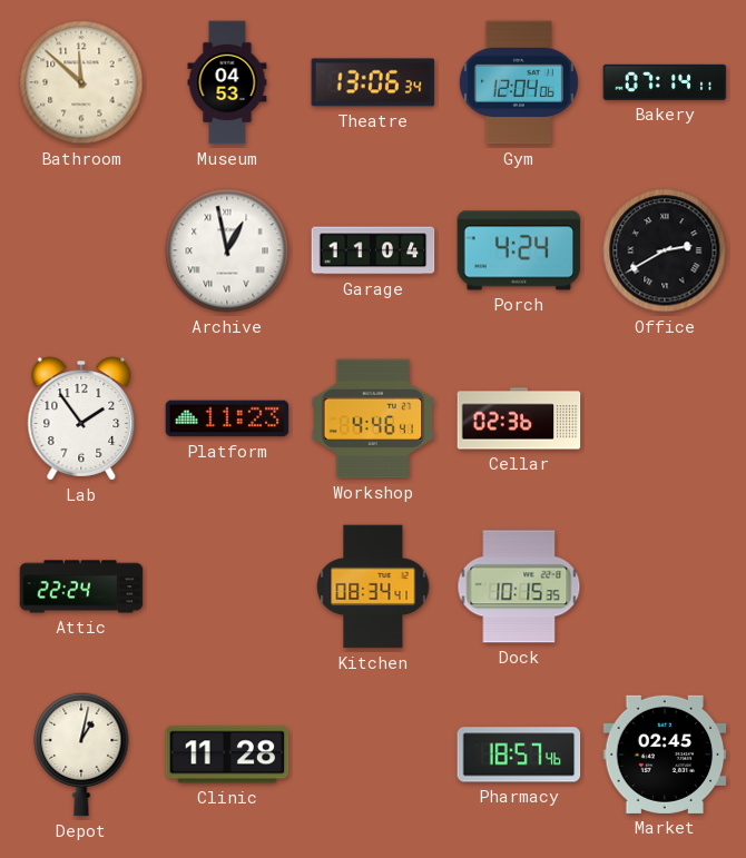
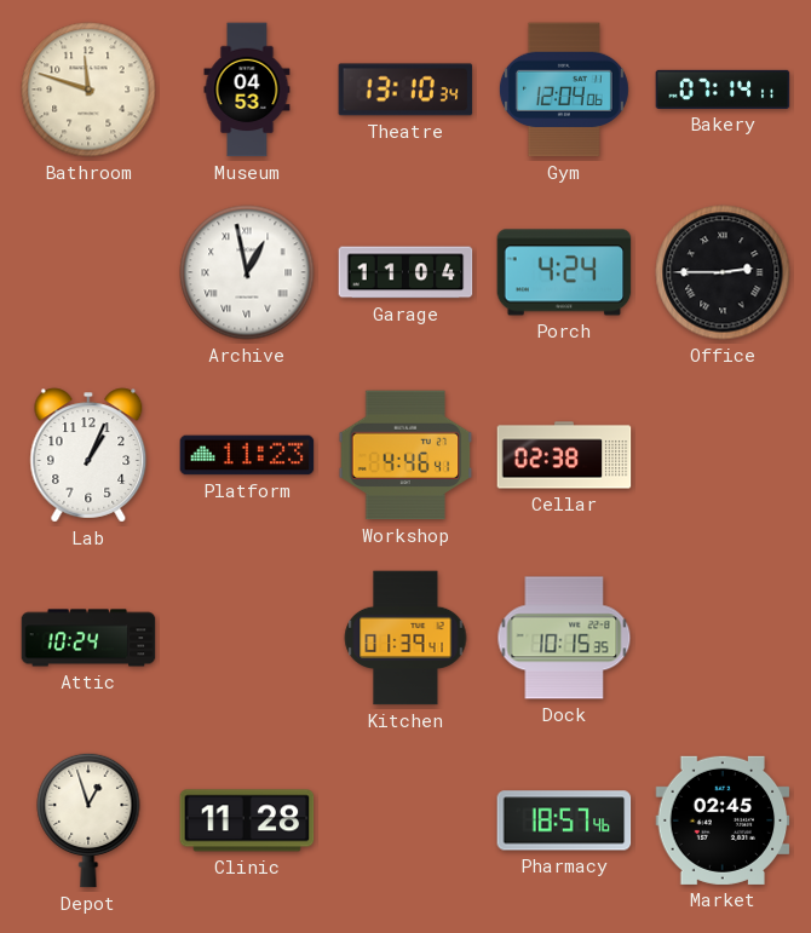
Bathroom: 11:52 -> 11:48 (88, 90)
Theatre: 13:06 -> 13:10 (405, 90)
Office: 2:40 -> 2:45 (723, 272)
Lab: 1:54 -> 1:04 (88, 455)
Cellar: 02:36 -> 02:38 (564, 455)
Attic: 22:24 -> 10:24 (88, 638)
Kitchen: 08:34 -> 01:39 (405, 638)
Depot: 1:02 -> 12:57 (88, 820)
